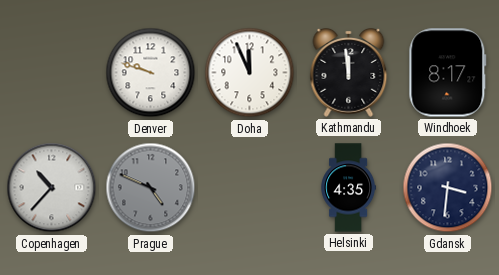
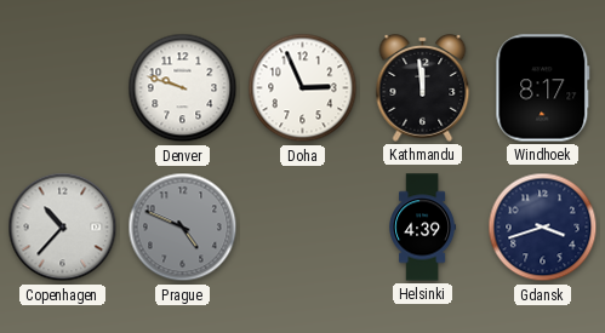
Doha: 11:56 -> 2:56 (303, 88)
Helsinki: 4:35 -> 4:39 (423, 228)
Gdansk: 3:31 -> 3:42 (543, 228)
